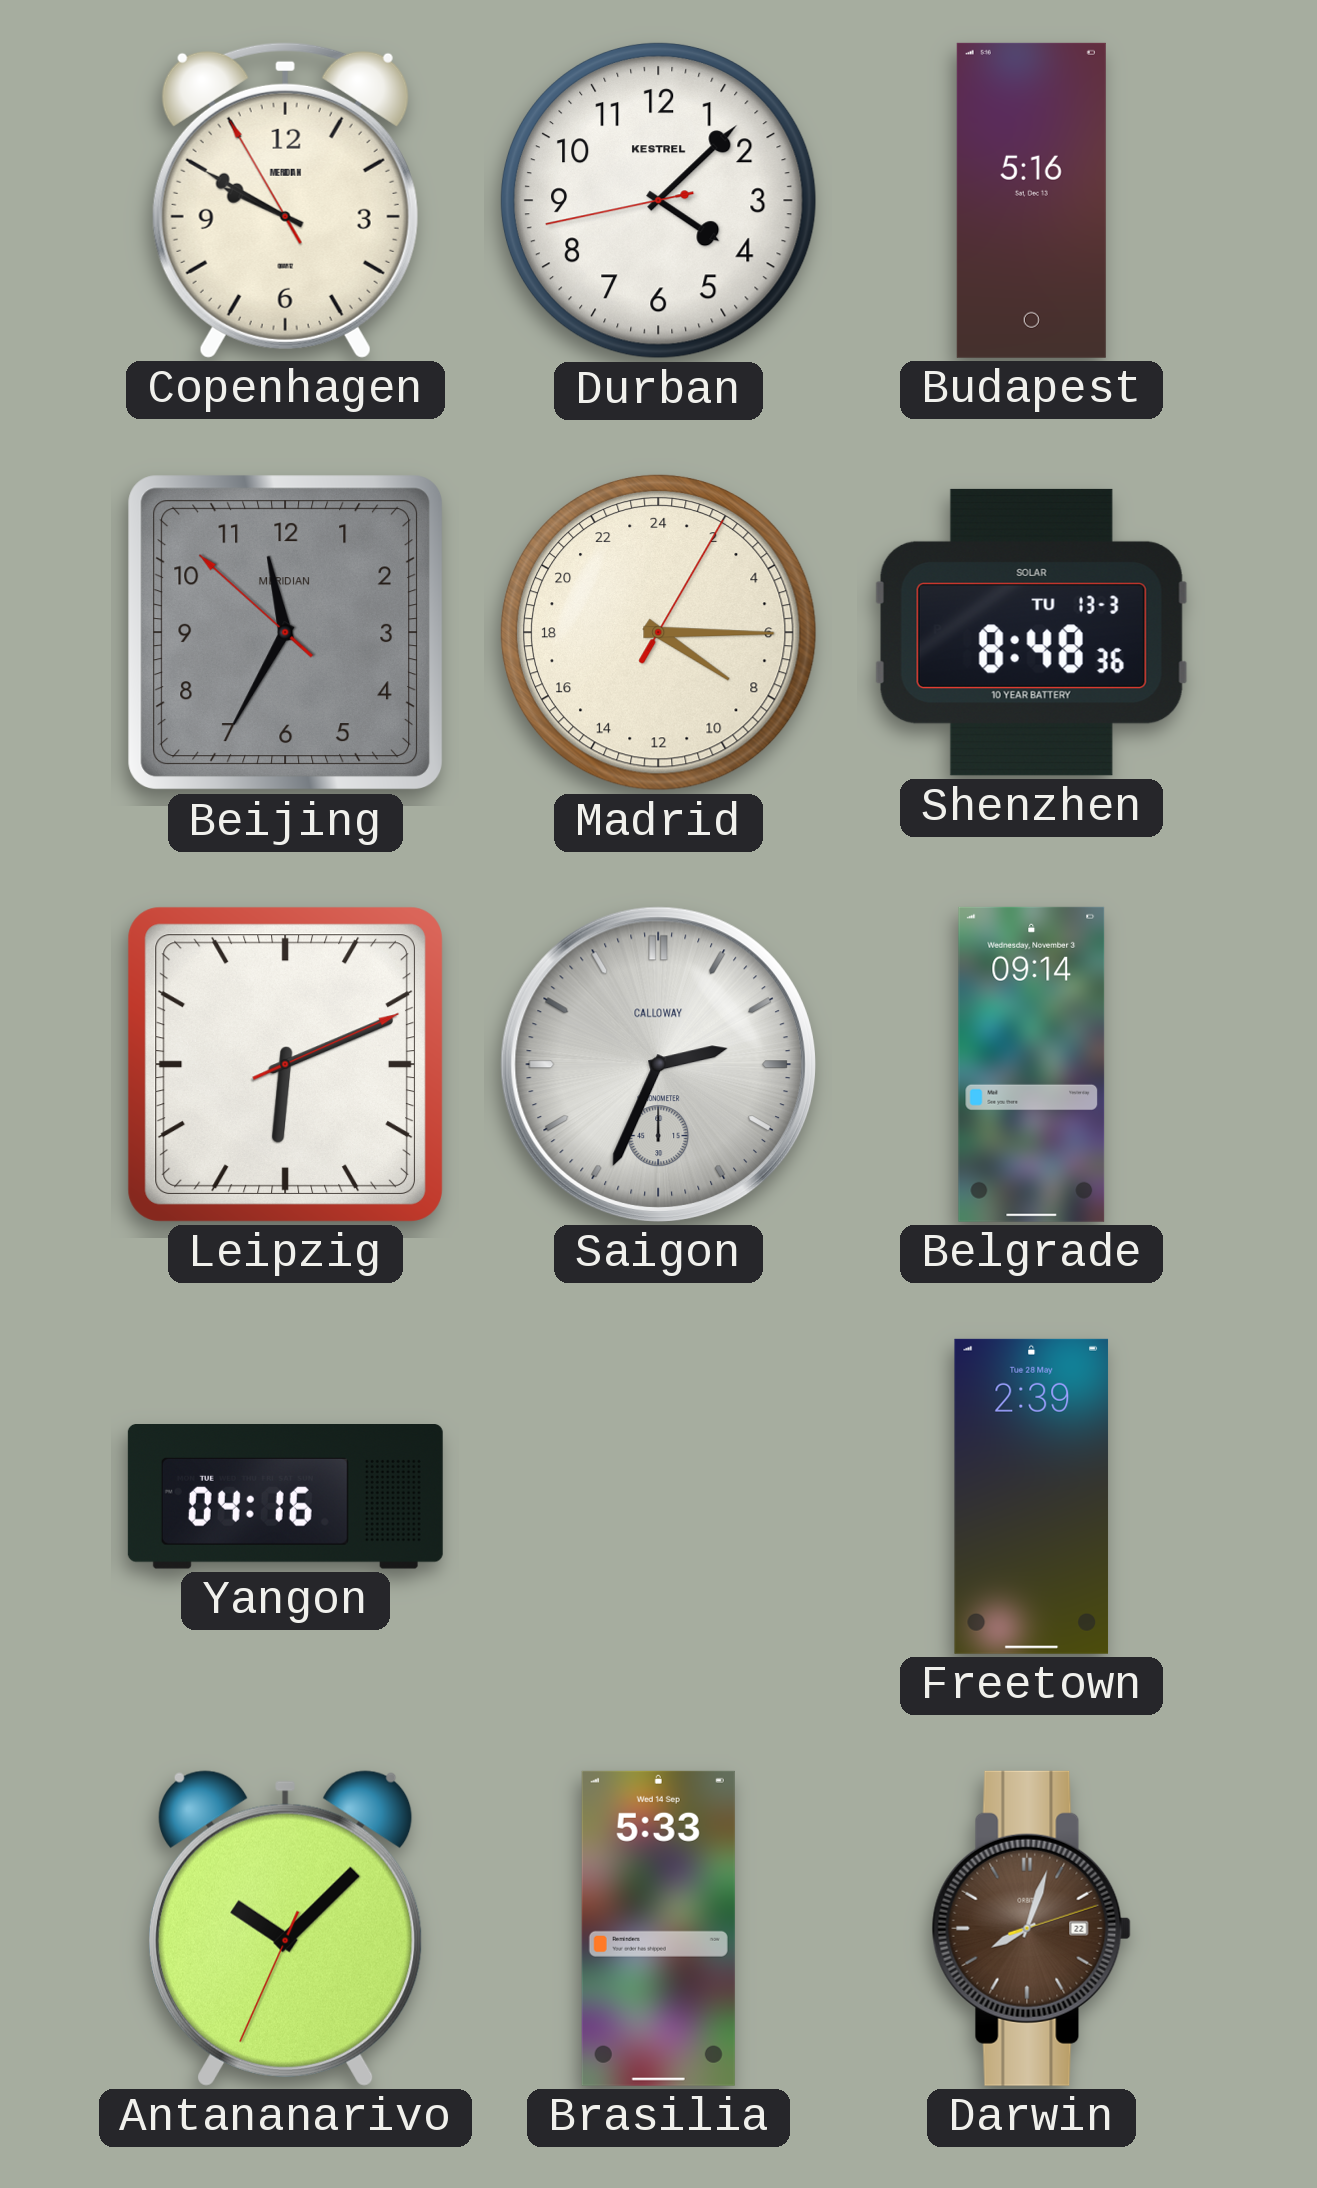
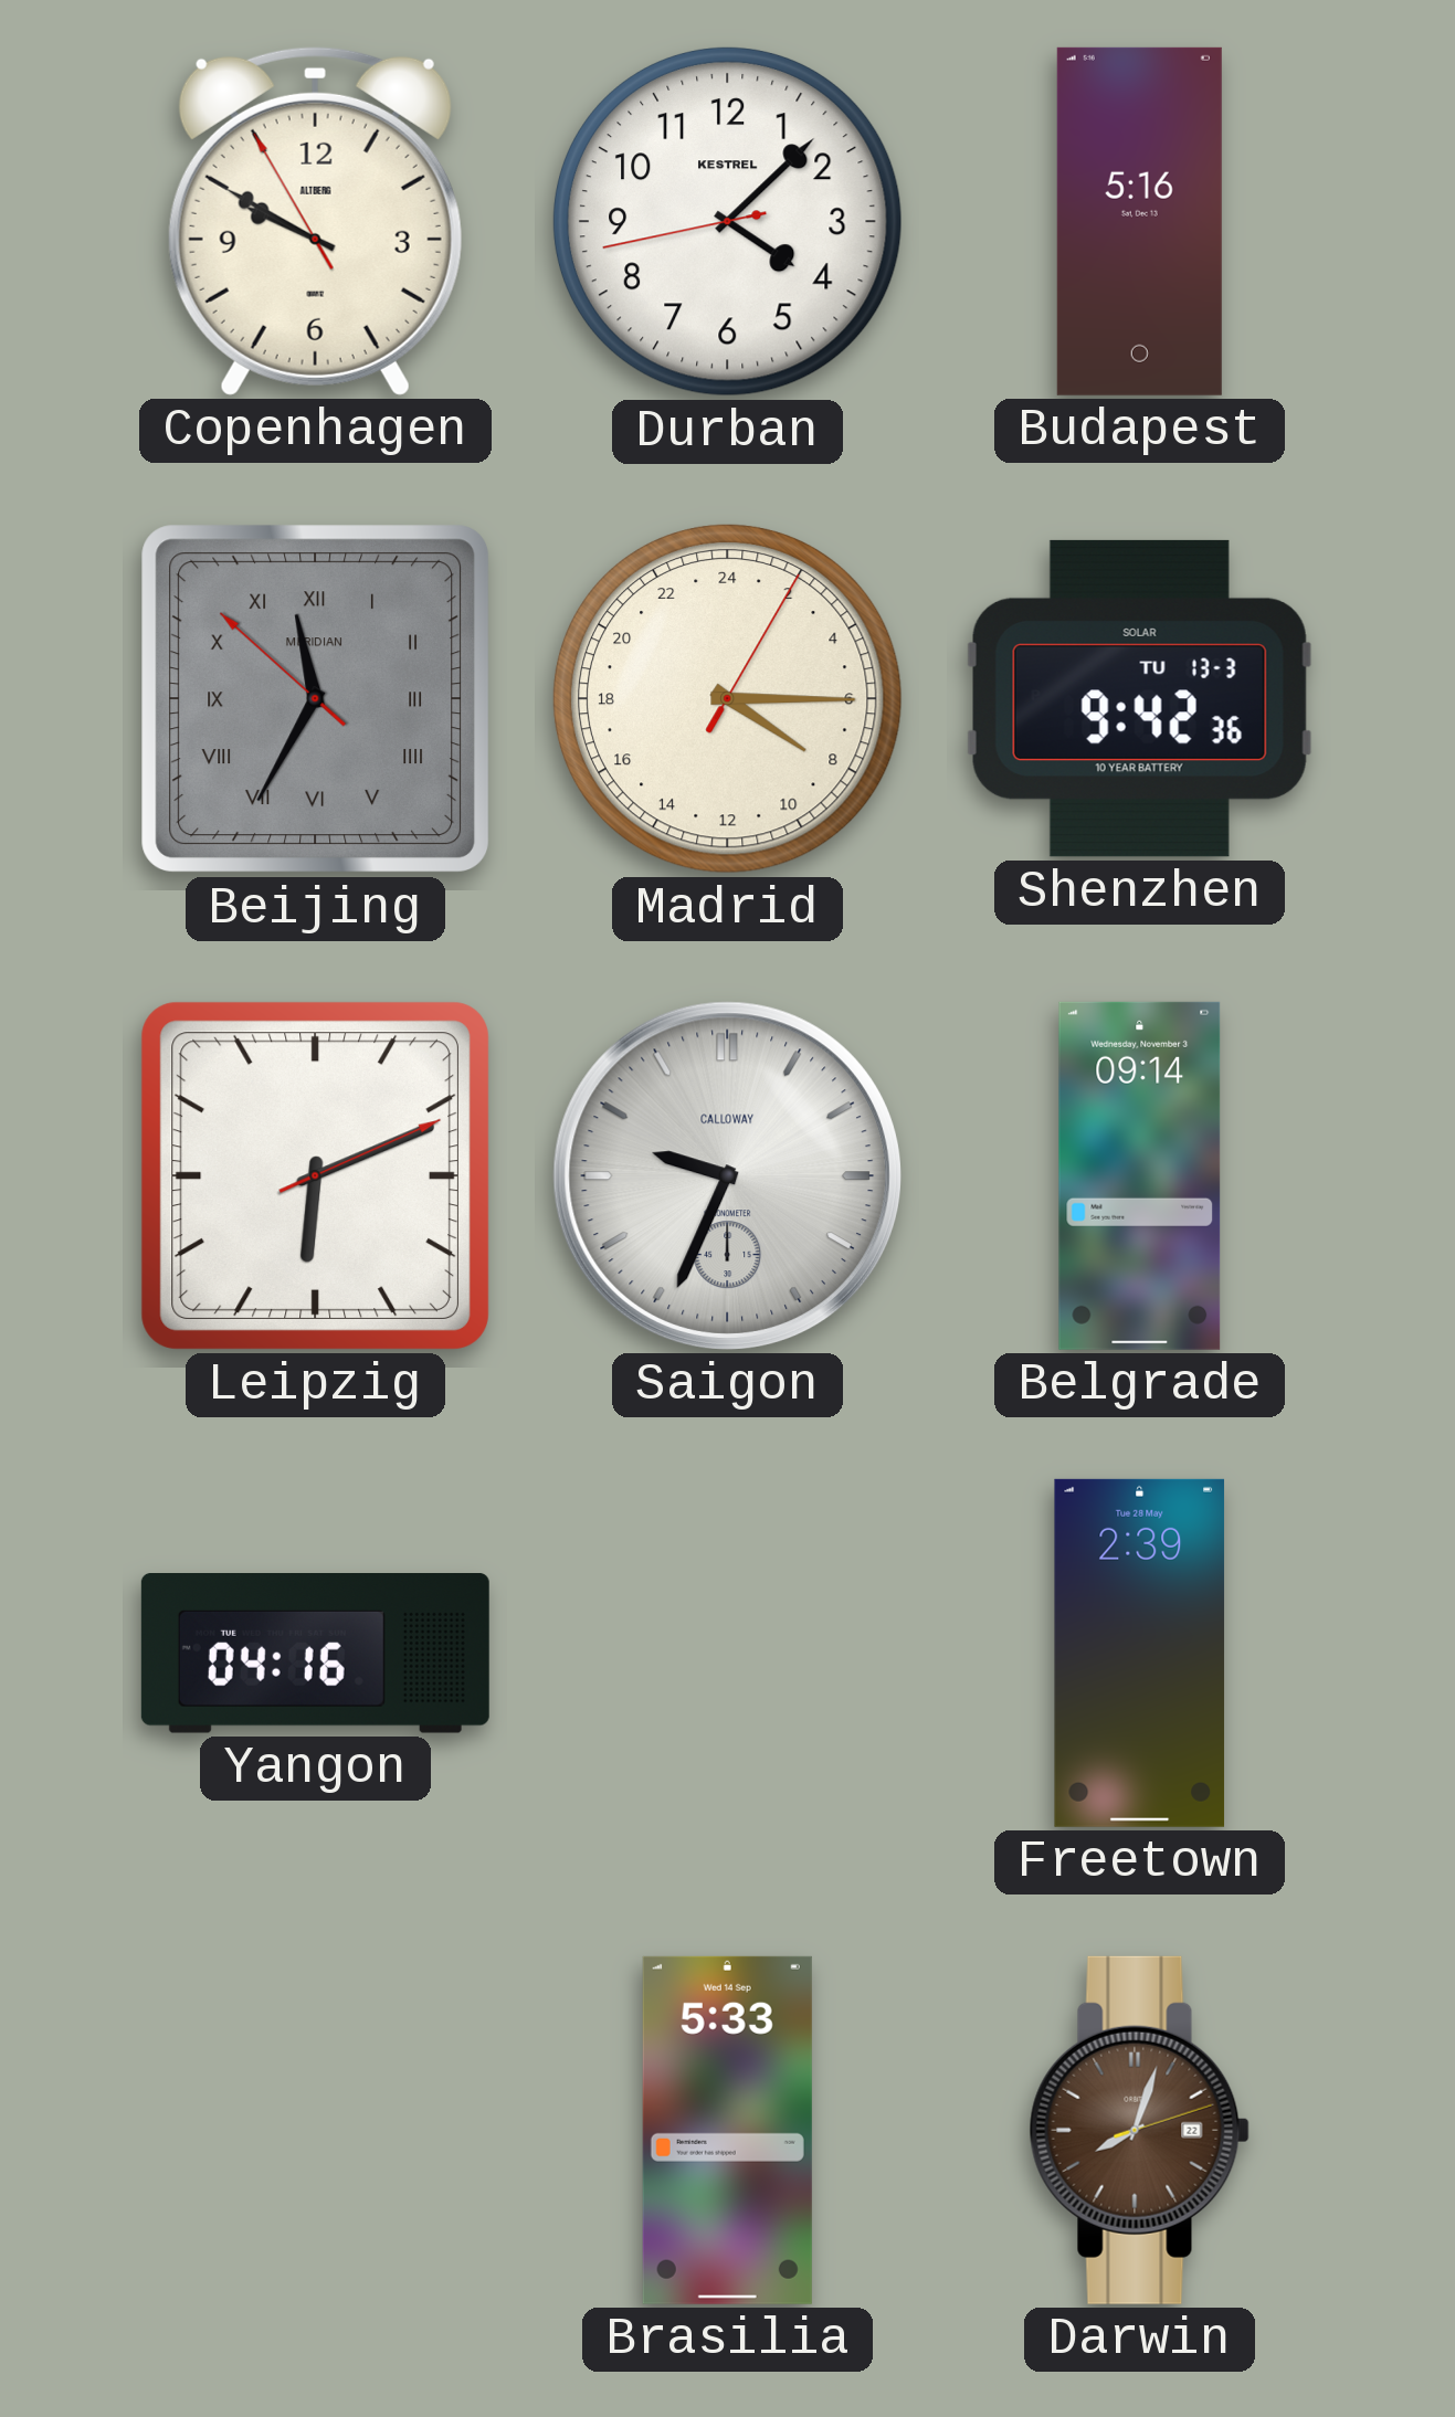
Copenhagen brand: MERIDIAN -> ALTBERG (315, 221)
Beijing numerals: Arabic -> Roman (316, 699)
Shenzhen: 8:48 -> 9:42 (1139, 698)
Saigon: 2:34 -> 9:34 (727, 1175)
Antananarivo: 10:07 -> none (286, 1928)
